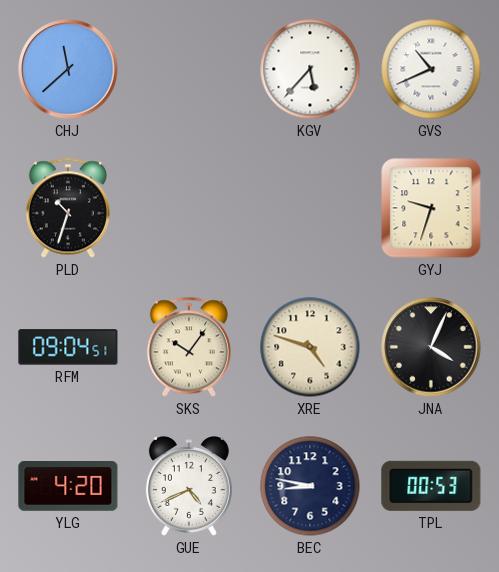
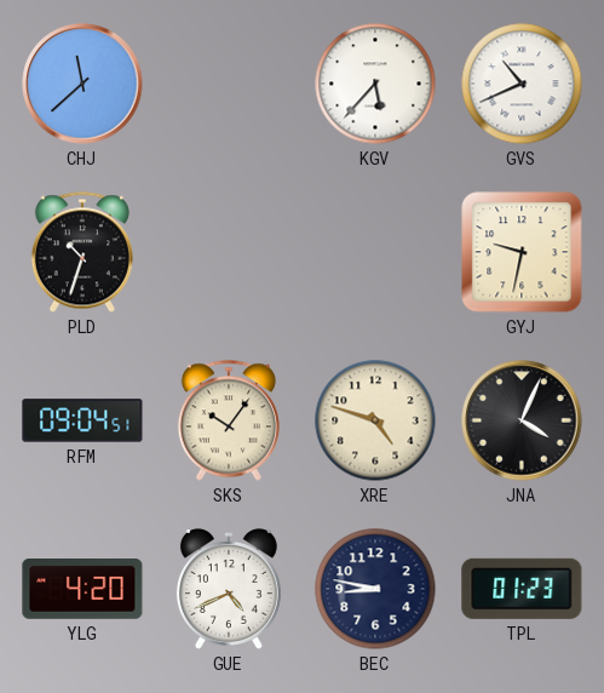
GYJ: 9:33 -> 9:32 (522, 252)
TPL: 00:53 -> 01:23 (522, 589)
